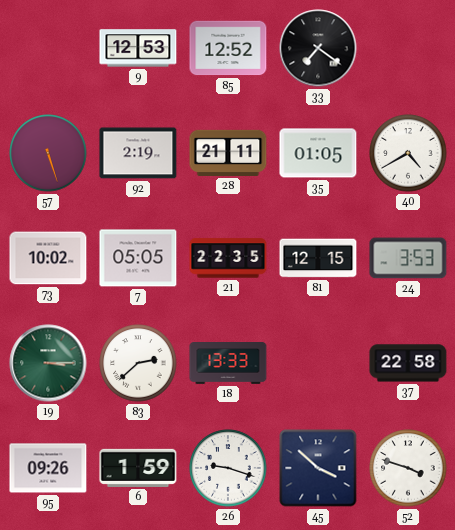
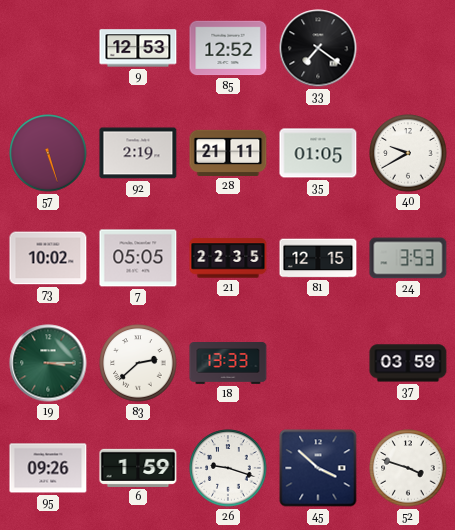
40: 4:40 -> 9:40 (408, 153)
37: 22:58 -> 03:59 (408, 363)
